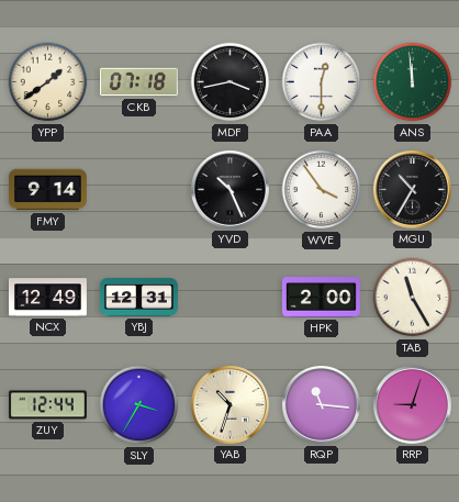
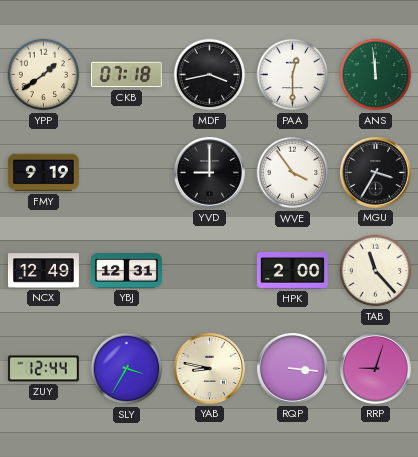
FMY: 9:14 -> 9:19 (43, 173)
YVD: 10:26 -> 9:00 (209, 172)
MGU: 10:35 -> 3:35 (375, 172)
TAB: 11:25 -> 11:23 (376, 271)
YAB: 10:33 -> 8:47 (209, 368)
RQP: 11:16 -> 3:16 (292, 368)
